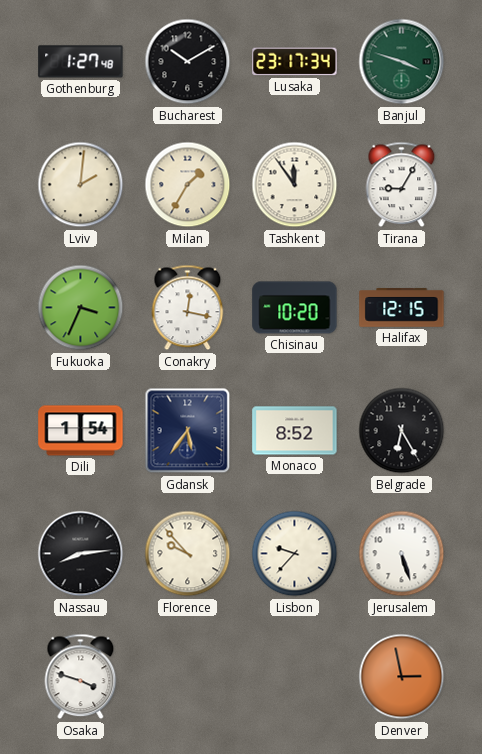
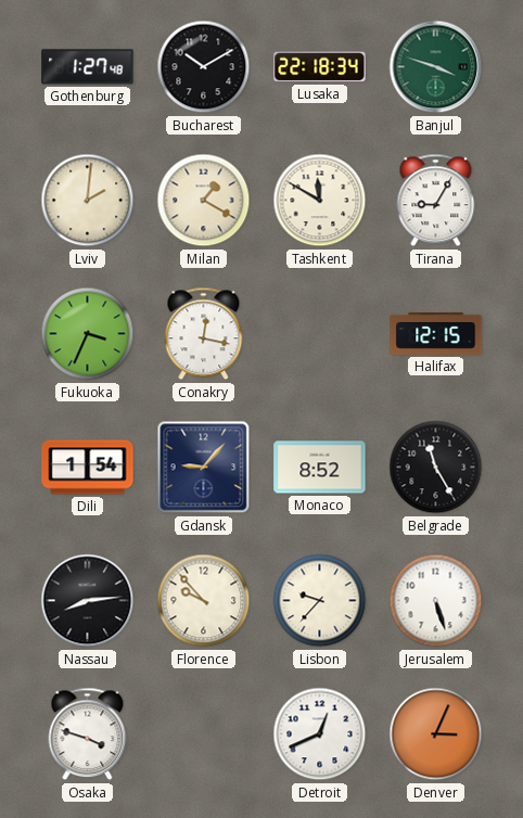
Lusaka: 23:17 -> 22:18 (320, 67)
Milan: 1:35 -> 1:20 (204, 201)
Tashkent: 11:54 -> 11:50 (320, 201)
Chisinau: 10:20 -> none (295, 308)
Gdansk: 5:36 -> 9:07 (204, 468)
Belgrade: 6:25 -> 11:25 (436, 468)
Detroit: none -> 12:41 (320, 734)
Denver: 2:58 -> 3:04 (436, 734)
